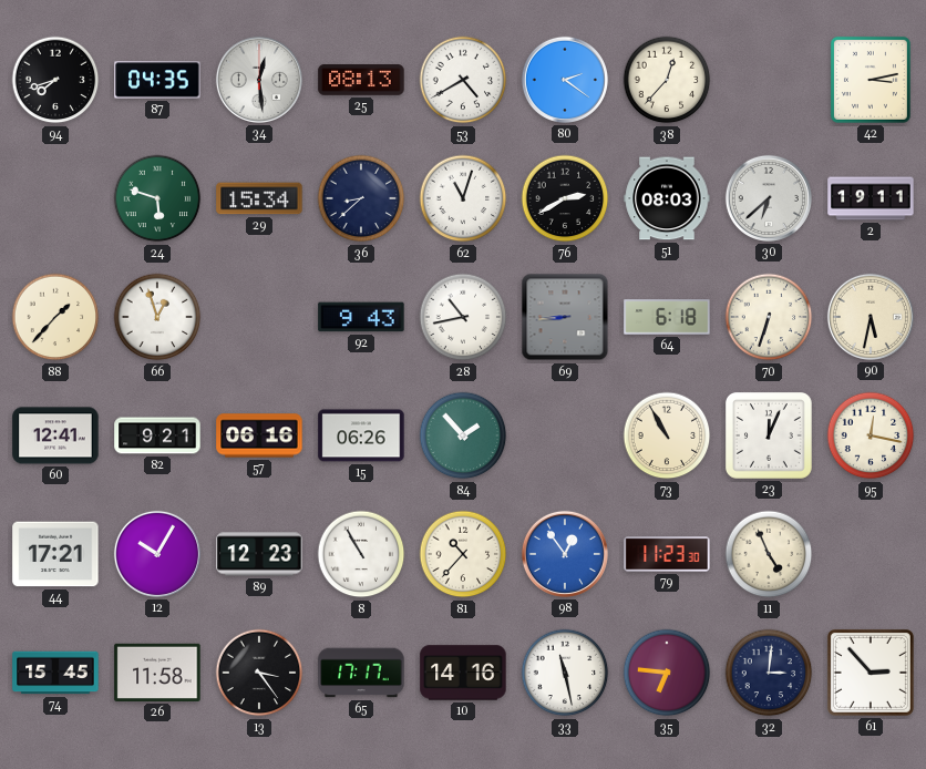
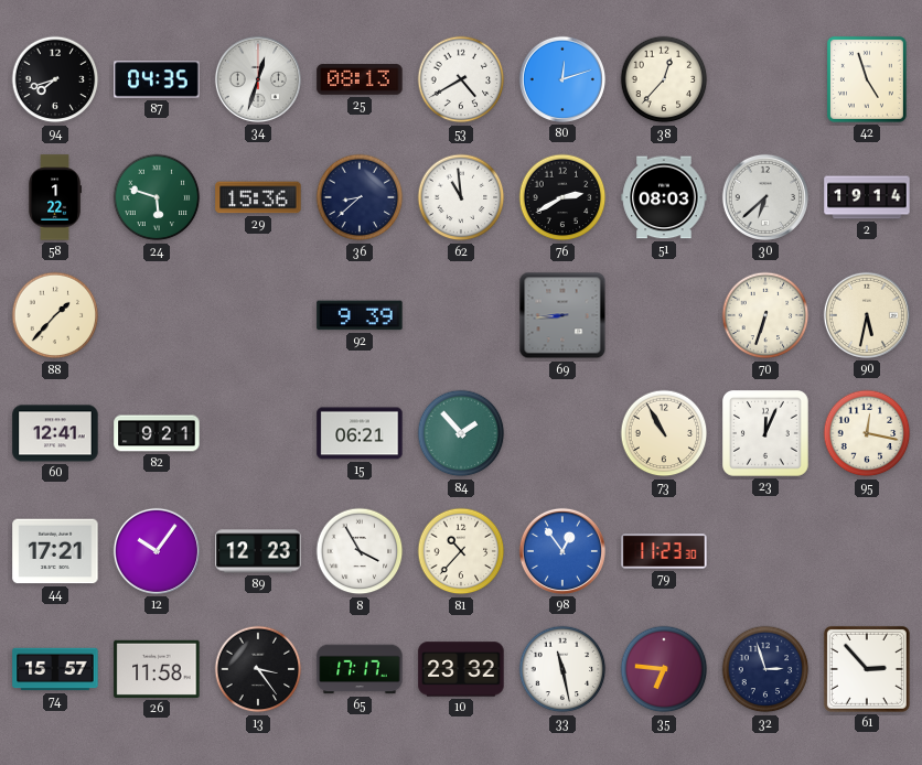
34: 12:29 -> 12:33 (258, 79)
80: 2:21 -> 12:12 (562, 79)
42: 3:13 -> 4:57 (867, 79)
58: none -> 1:22 (54, 197)
29: 15:34 -> 15:36 (258, 197)
62: 11:03 -> 10:59 (461, 197)
2: 19:11 -> 19:14 (867, 197)
66: 12:57 -> none (157, 317)
92: 9:43 -> 9:39 (360, 315)
28: 10:43 -> none (463, 317)
64: 6:18 -> none (667, 317)
57: 06:16 -> none (259, 435)
15: 06:26 -> 06:21 (360, 433)
12: 10:05 -> 10:06 (157, 551)
8: 10:55 -> 3:55 (360, 551)
11: 4:56 -> none (769, 554)
74: 15:45 -> 15:57 (55, 669)
10: 14:16 -> 23:32 (461, 669)
32: 3:01 -> 2:57 (765, 669)
